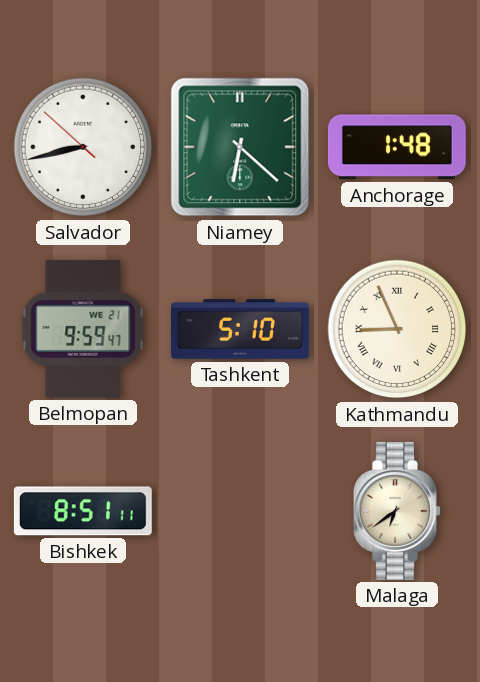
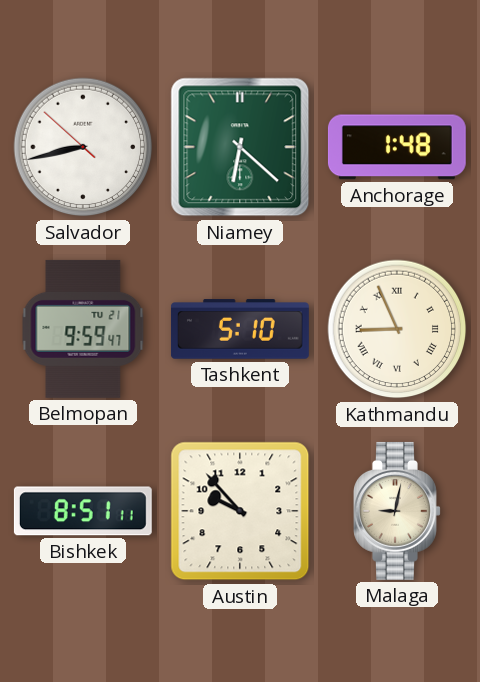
Belmopan date: WE 21 -> TU 21 (83, 329)
Austin: none -> 9:53 (240, 511)
Malaga: 6:39 -> 9:02 (397, 511)
